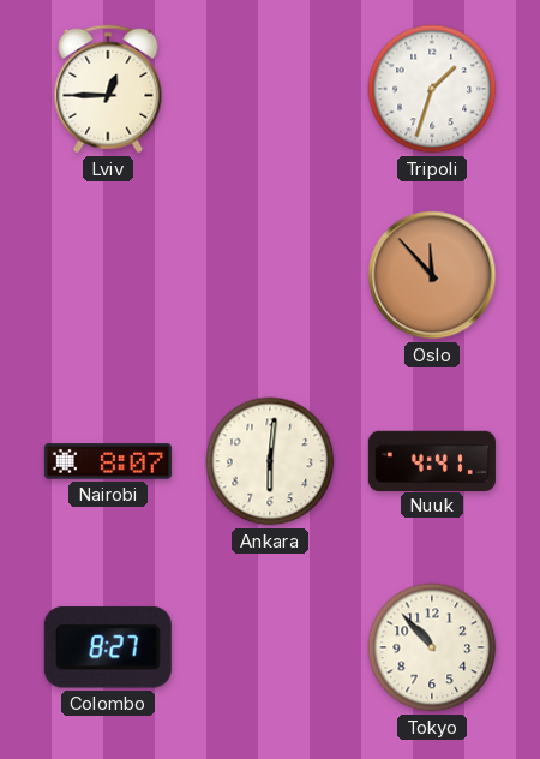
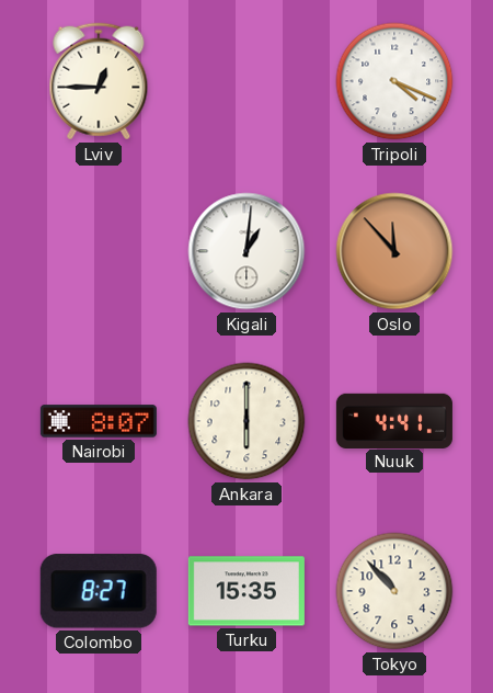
Tripoli: 1:33 -> 4:19 (394, 81)
Kigali: none -> 1:01 (246, 251)
Ankara: 6:01 -> 6:00 (246, 421)
Turku: none -> 15:35 (246, 591)
